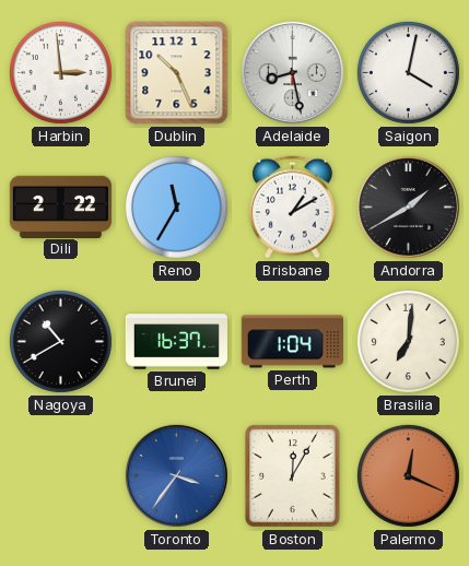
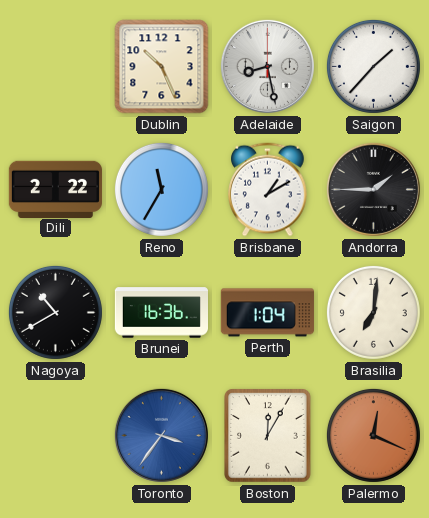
Harbin: 2:59 -> none (60, 72)
Saigon: 4:02 -> 1:37 (373, 66)
Andorra: 1:40 -> 1:45 (373, 189)
Brunei: 16:37 -> 16:36 (161, 313)
